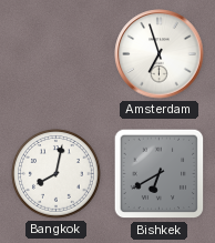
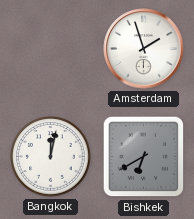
Amsterdam: 6:57 -> 1:57 (144, 49)
Bangkok: 8:02 -> 12:02 (51, 157)
